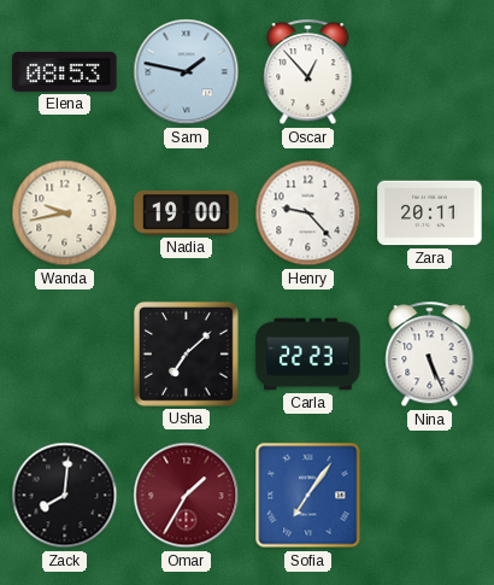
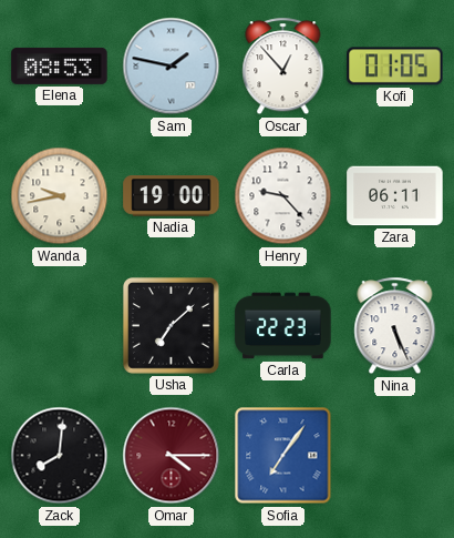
Kofi: none -> 01:05 (395, 67)
Zara: 20:11 -> 06:11 (395, 196)
Omar: 1:35 -> 4:15 (172, 456)
